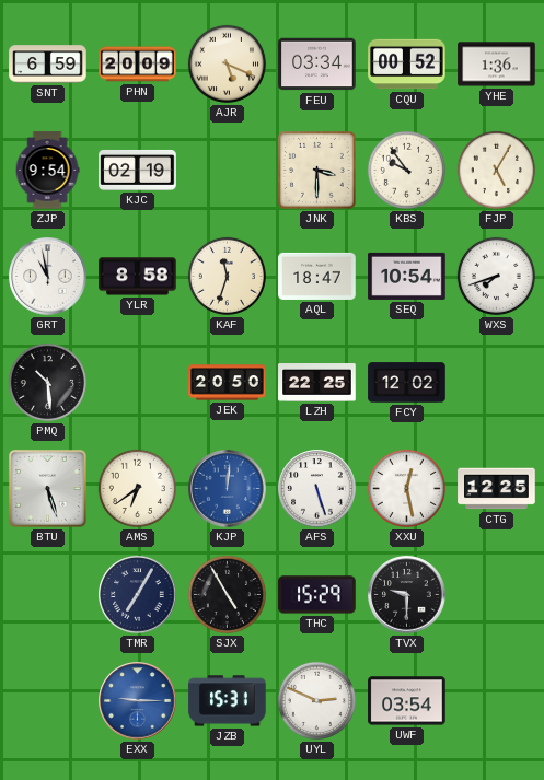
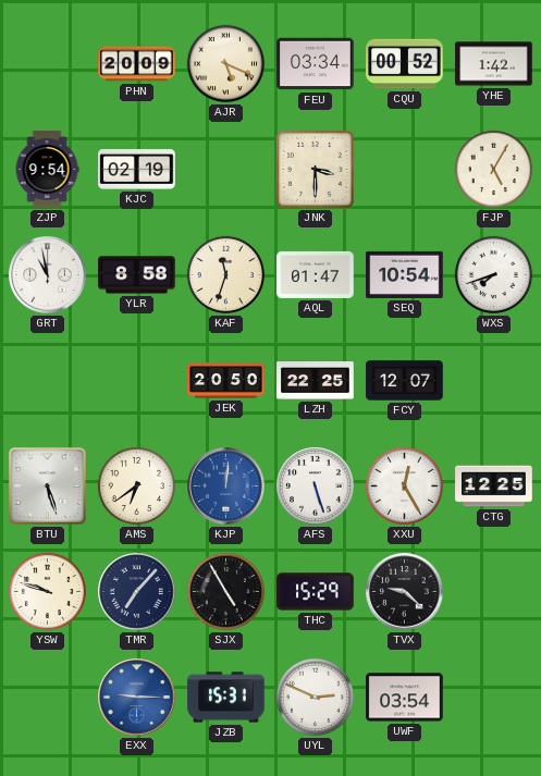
SNT: 6:59 -> none (48, 65)
YHE: 1:36 -> 1:42 (494, 64)
KBS: 9:54 -> none (406, 170)
AQL: 18:47 -> 01:47 (316, 274)
PMQ: 10:29 -> none (47, 382)
FCY: 12:02 -> 12:07 (405, 381)
XXU: 12:28 -> 12:25 (404, 485)
YSW: none -> 9:48 (47, 591)
TMR: 7:05 -> 7:07 (137, 592)
TVX: 9:30 -> 9:22 (405, 592)
